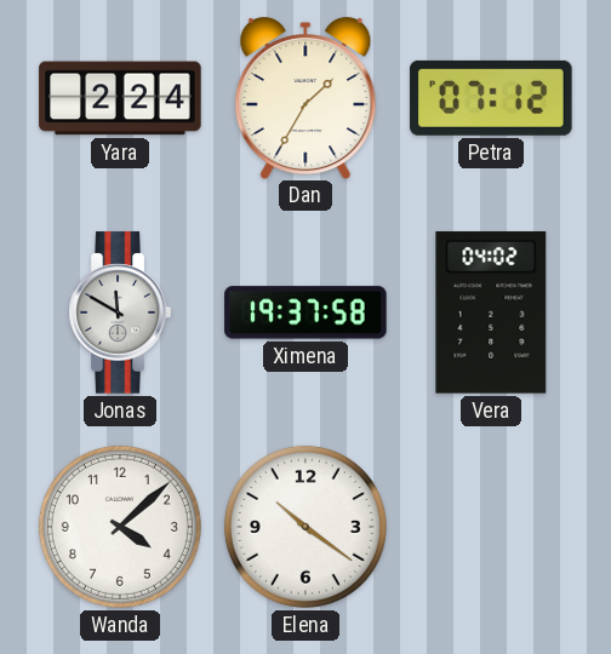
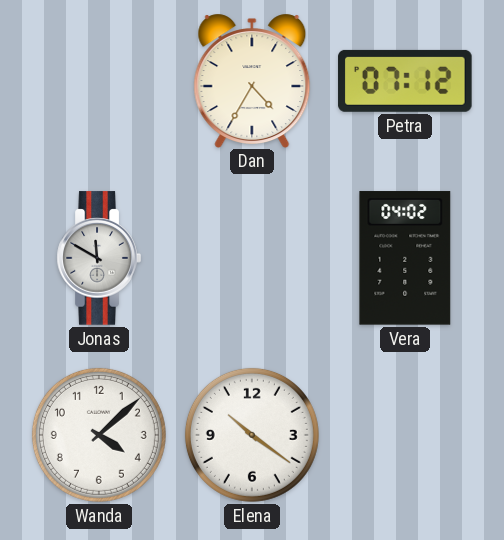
Yara: 2:24 -> none (120, 98)
Dan: 1:35 -> 4:35 (252, 80)
Ximena: 19:37 -> none (305, 312)
